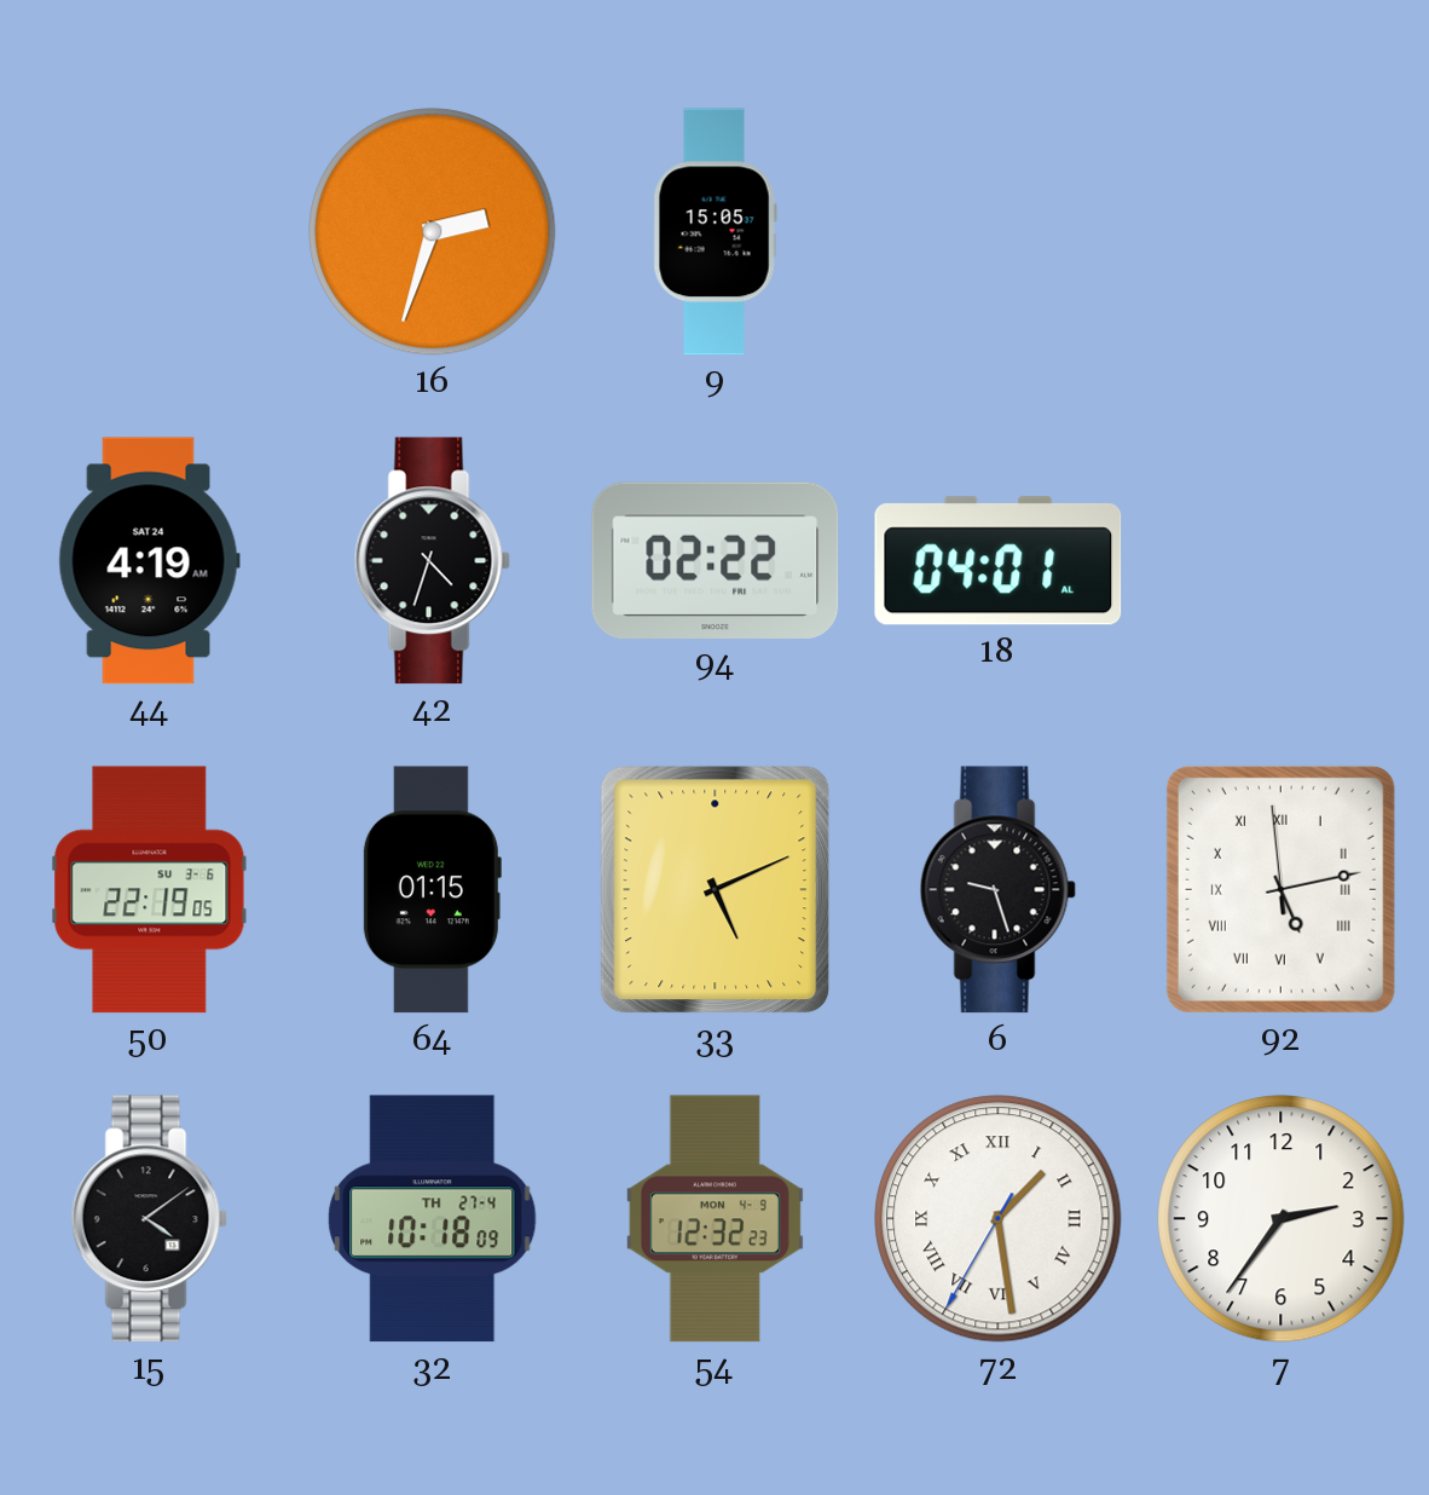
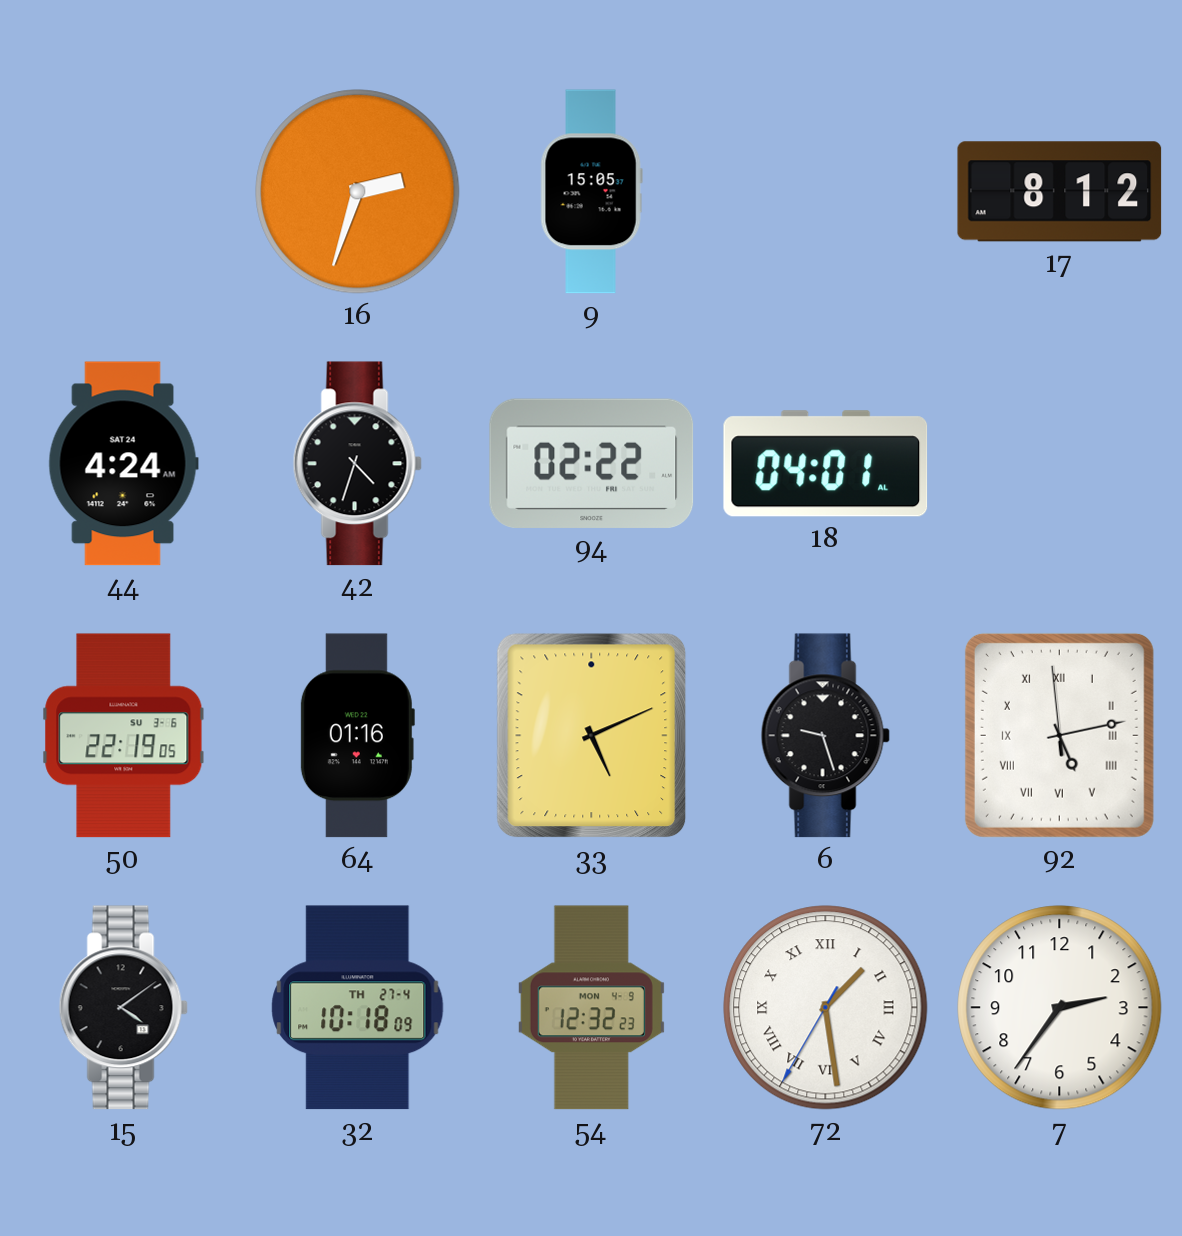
17: none -> 8:12 (1060, 192)
44: 4:19 -> 4:24 (123, 464)
64: 01:15 -> 01:16 (357, 736)
